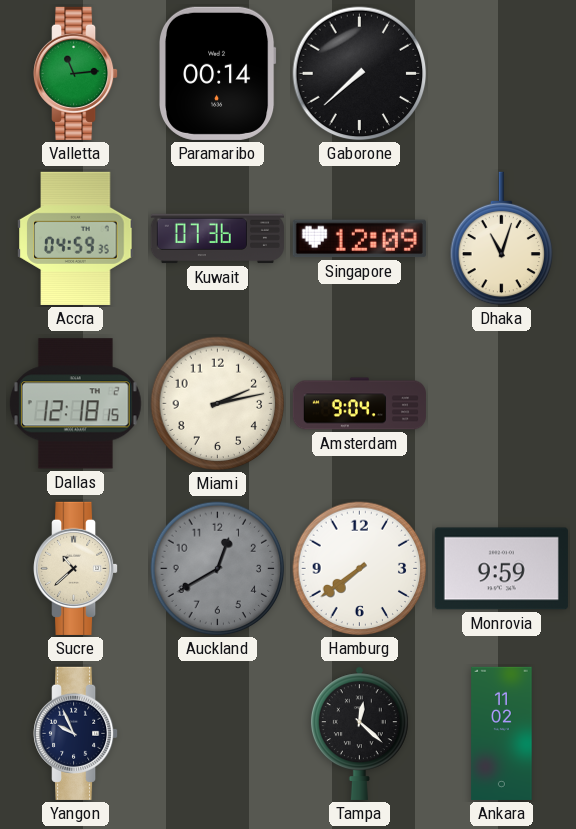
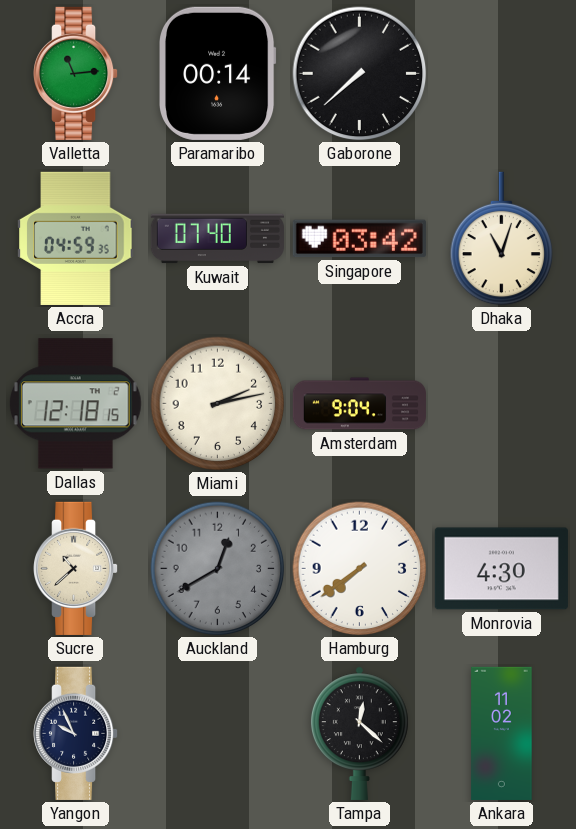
Kuwait: 07:36 -> 07:40 (217, 239)
Singapore: 12:09 -> 03:42 (359, 239)
Monrovia: 9:59 -> 4:30 (501, 569)
